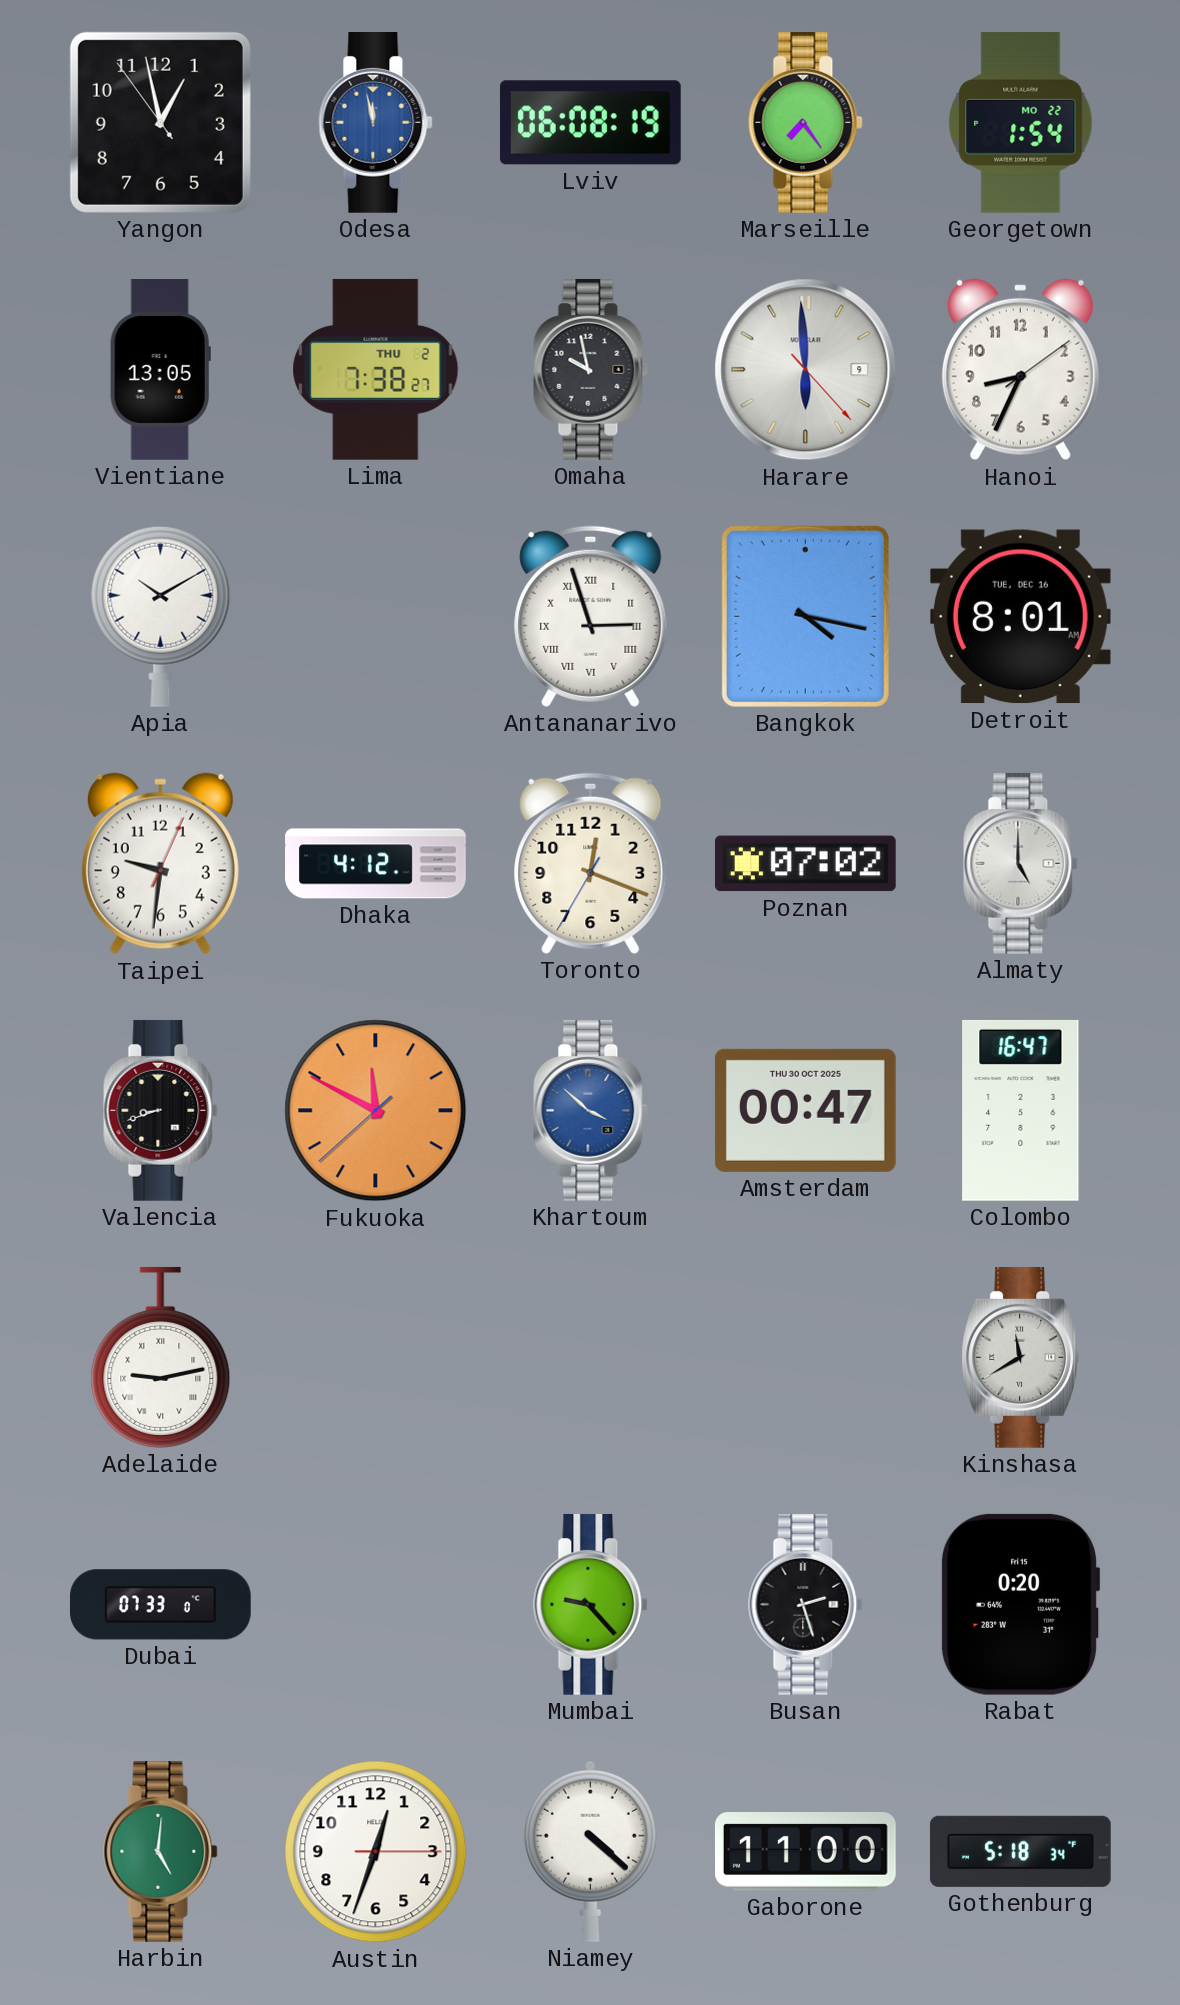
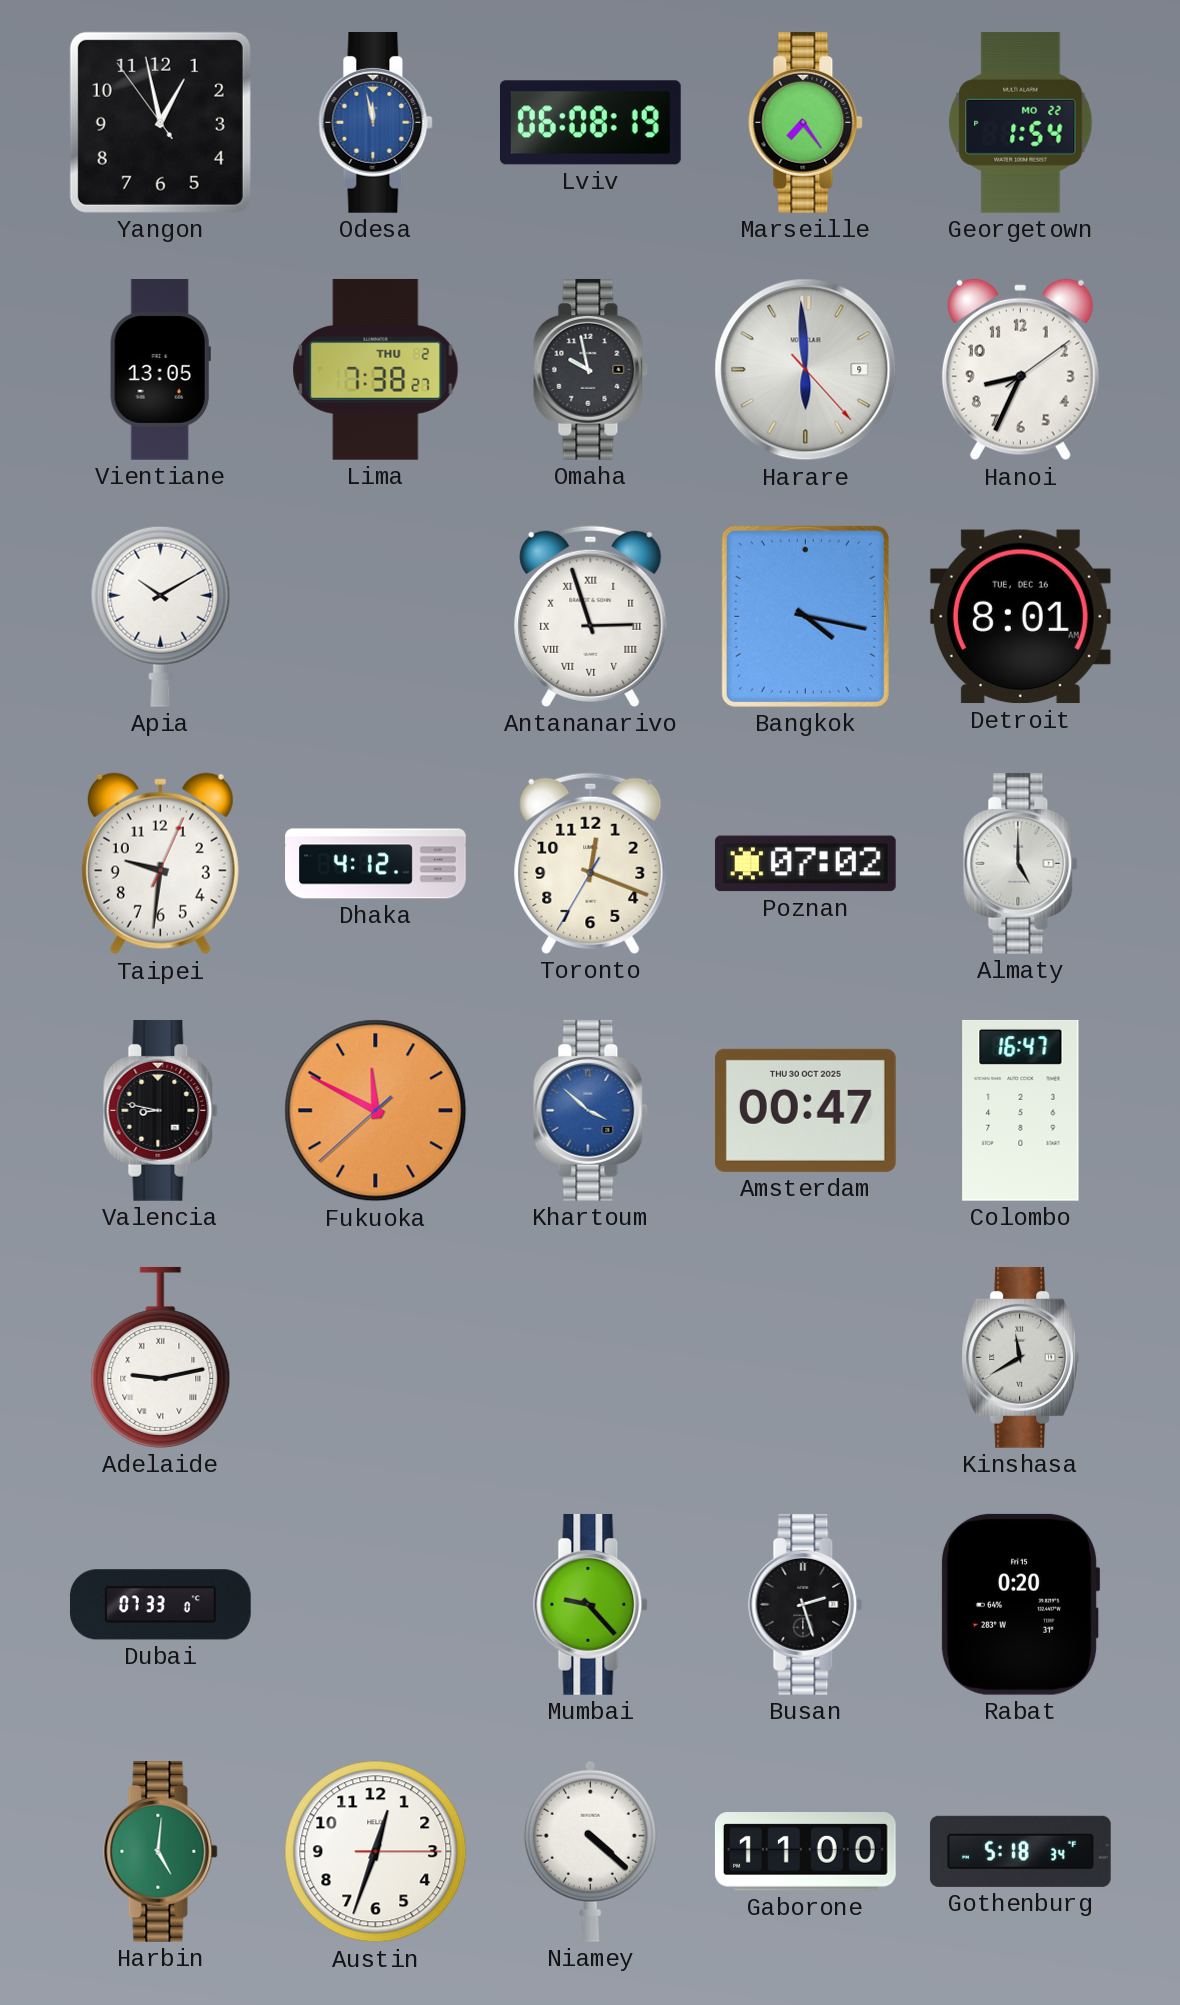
Valencia: 8:42 -> 8:47 (161, 1110)
